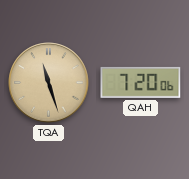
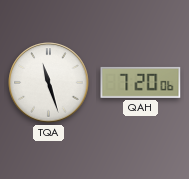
TQA dial: champagne -> white (49, 83)
